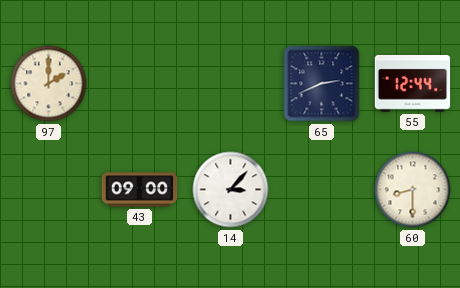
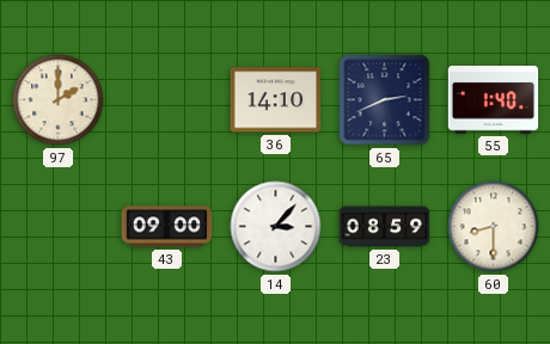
36: none -> 14:10 (276, 100)
55: 12:44 -> 1:40 (494, 100)
23: none -> 08:59 (385, 227)
